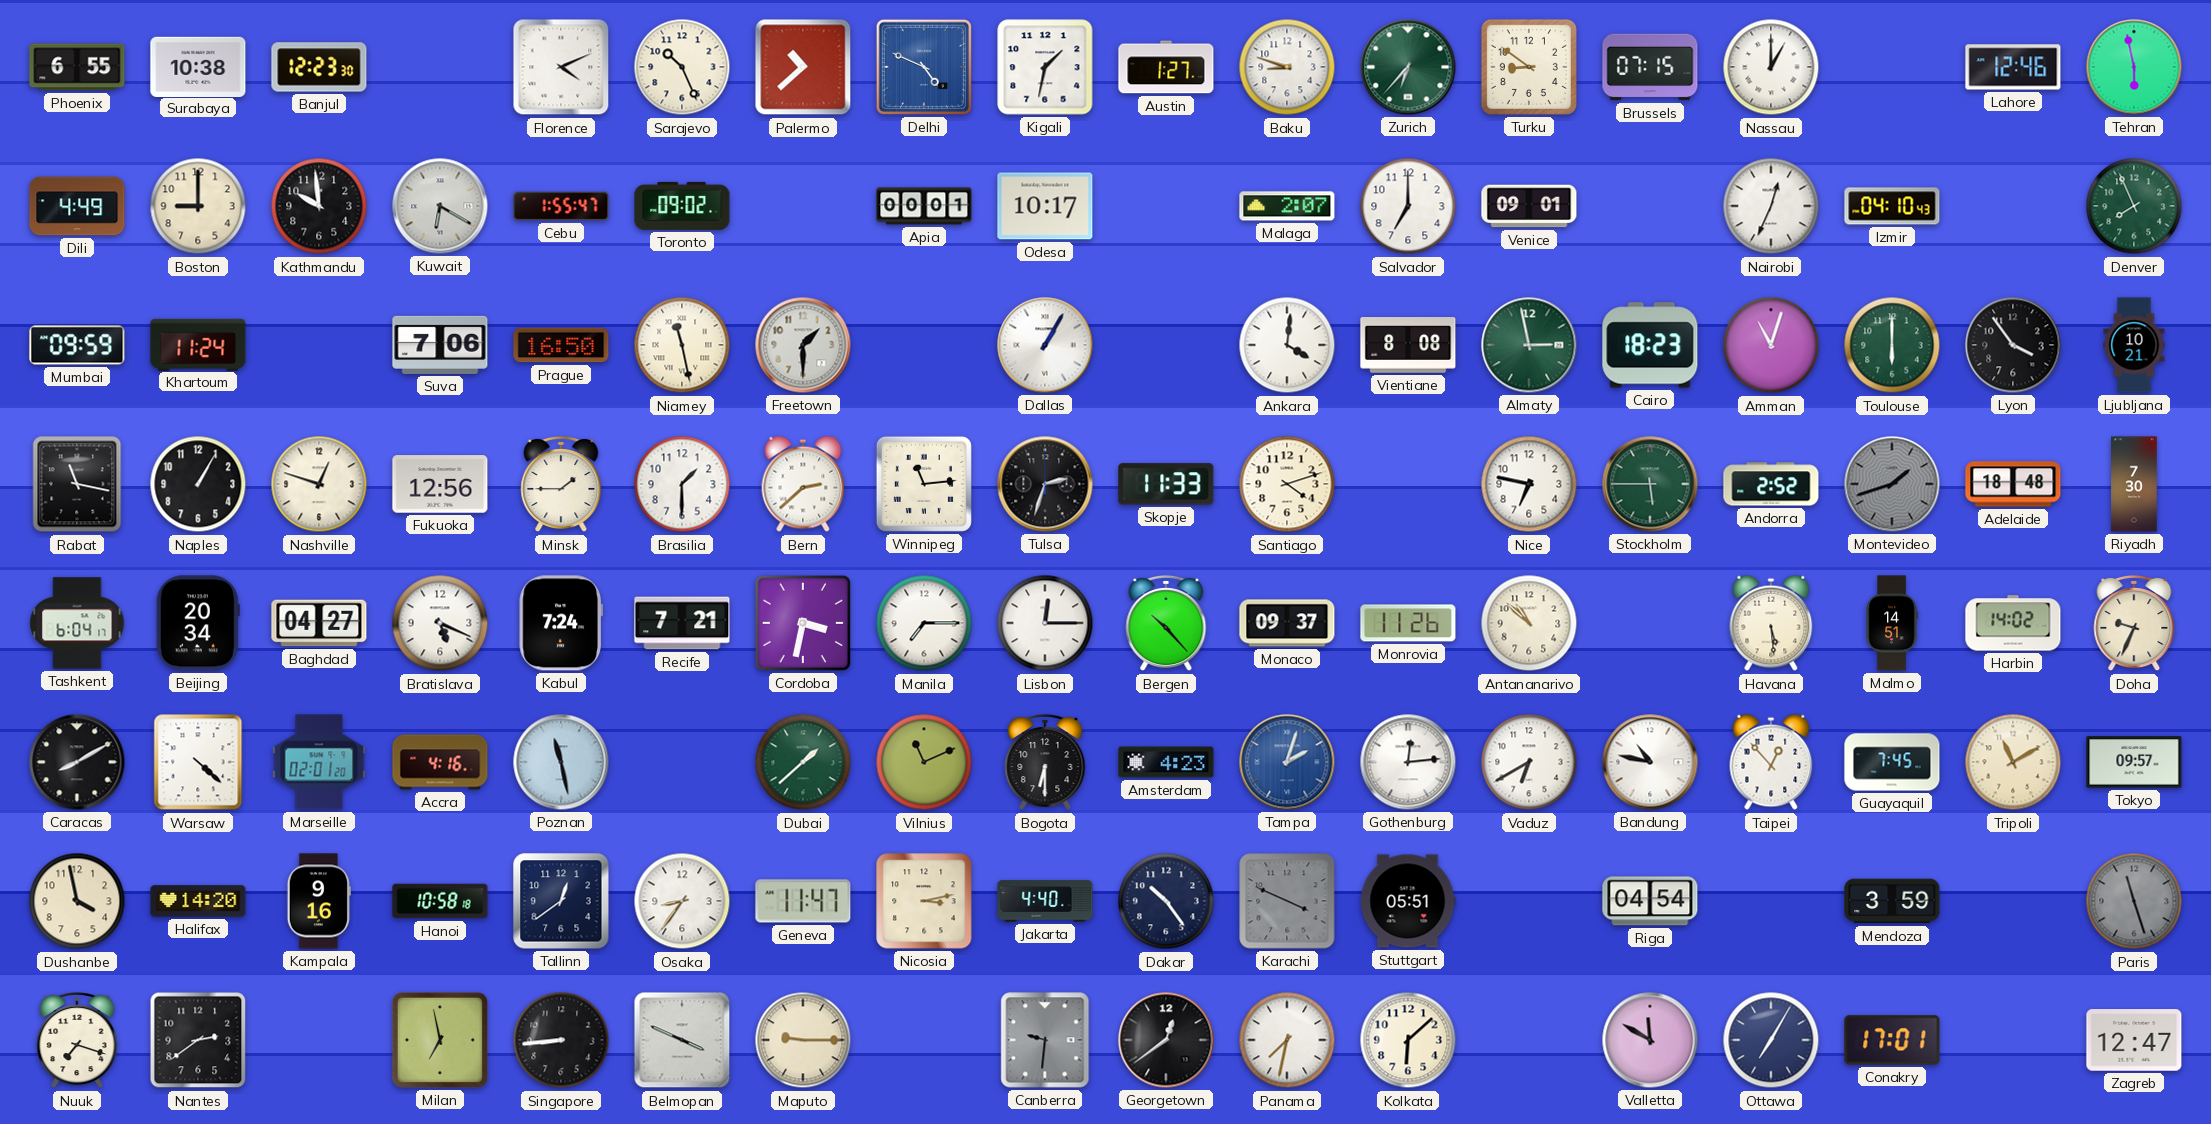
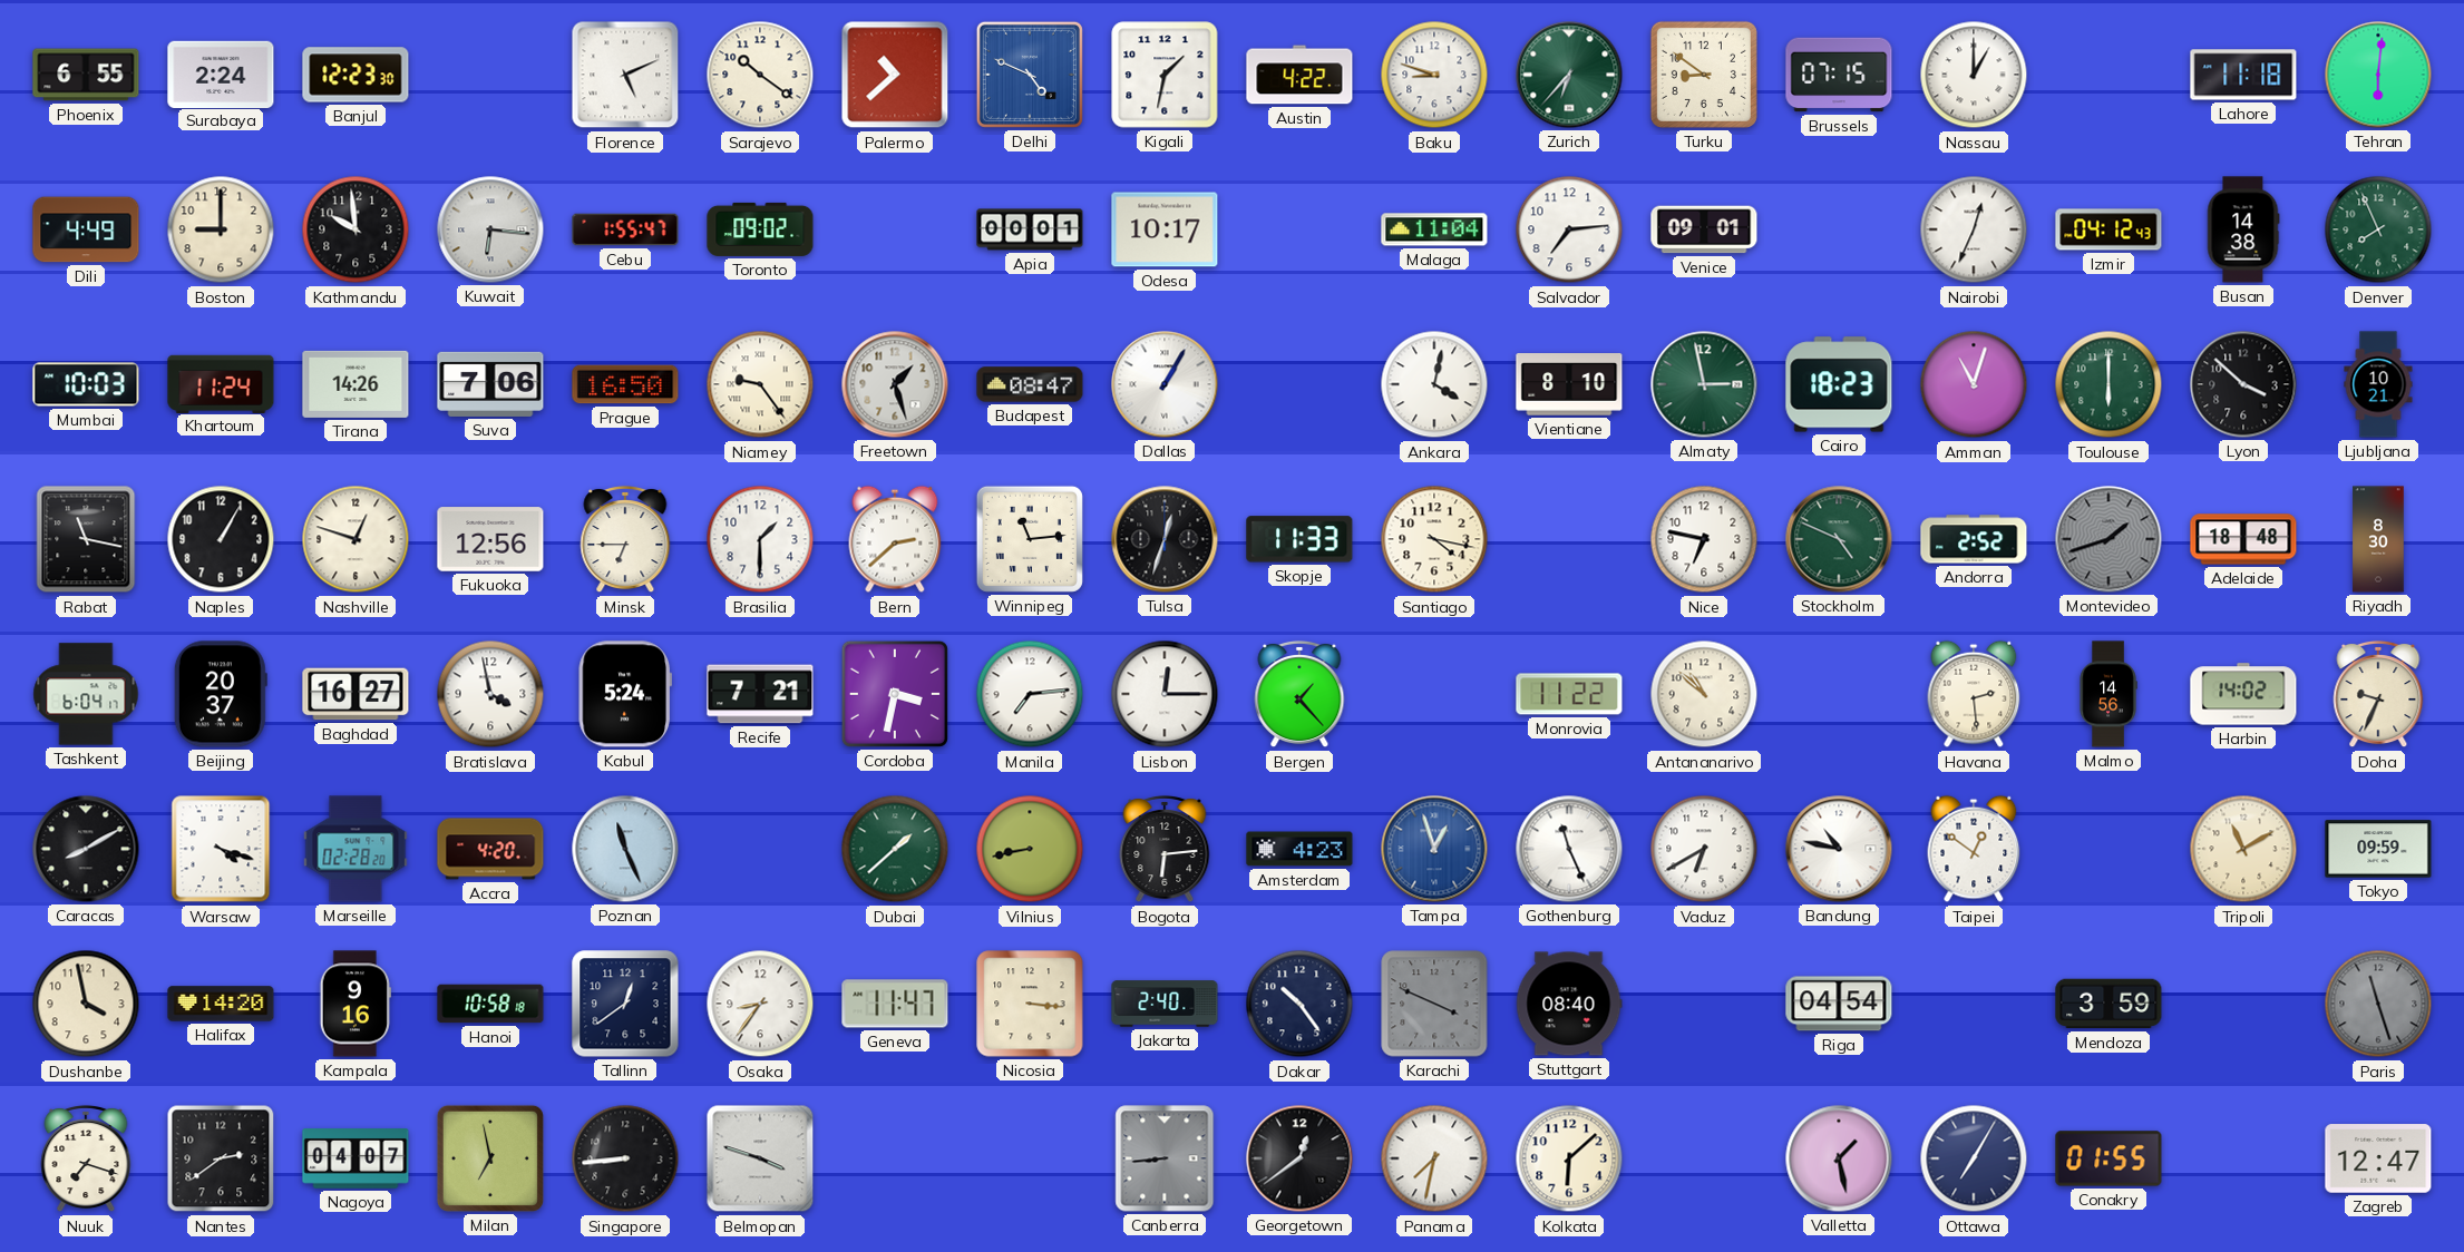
Surabaya: 10:38 -> 2:24 (221, 74)
Florence: 4:11 -> 5:11 (625, 75)
Sarajevo: 10:26 -> 10:21 (760, 75)
Austin: 1:27 -> 4:22 (1299, 75)
Lahore: 12:46 -> 11:18 (2243, 75)
Tehran: 5:58 -> 6:01 (2378, 75)
Kuwait: 6:20 -> 6:16 (490, 229)
Malaga: 2:07 -> 11:04 (1434, 229)
Salvador: 7:00 -> 7:14 (1569, 229)
Izmir: 04:10 -> 04:12 (2108, 229)
Busan: none -> 14:38 (2243, 229)
Mumbai: 09:59 -> 10:03 (86, 384)
Tirana: none -> 14:26 (356, 384)
Niamey: 11:28 -> 9:24 (760, 384)
Freetown: 1:30 -> 1:27 (895, 384)
Budapest: none -> 08:47 (1030, 384)
Ankara: 4:01 -> 4:02 (1434, 384)
Vientiane: 8:08 -> 8:10 (1569, 385)
Lyon: 3:54 -> 3:52 (2243, 384)
Minsk: 1:45 -> 6:45 (625, 539)
Tulsa: 2:33 -> 12:33 (1165, 539)
Santiago: 4:12 -> 4:17 (1434, 539)
Stockholm: 5:45 -> 4:49 (1839, 539)
Riyadh: 7:30 -> 8:30 (2378, 539)
Beijing: 20:34 -> 20:37 (221, 694)
Baghdad: 04:27 -> 16:27 (356, 694)
Bratislava: 5:19 -> 3:58 (490, 694)
Kabul: 7:24 -> 5:24 (625, 694)
Manila: 7:15 -> 7:14 (1030, 694)
Bergen: 10:23 -> 1:23 (1299, 694)
Monaco: 09:37 -> none (1287, 623)
Monrovia: 11:26 -> 11:22 (1569, 694)
Havana: 5:29 -> 2:29 (1974, 694)
Malmo: 14:51 -> 14:56 (2108, 694)
Warsaw: 4:22 -> 4:18 (221, 849)
Marseille: 02:01 -> 02:28 (356, 849)
Accra: 4:16 -> 4:20 (490, 849)
Poznan: 11:28 -> 11:26 (625, 849)
Vilnius: 11:11 -> 8:43 (1030, 849)
Bogota: 6:30 -> 6:14 (1165, 849)
Tampa: 2:03 -> 12:57 (1434, 849)
Gothenburg: 12:14 -> 11:26 (1569, 849)
Taipei: 12:53 -> 12:51 (1974, 849)
Guayaquil: 7:45 -> none (1892, 762)
Tokyo: 09:57 -> 09:59 (2378, 849)
Nicosia: 3:13 -> 3:16 (1030, 1004)
Jakarta: 4:40 -> 2:40 (1165, 1004)
Stuttgart: 05:51 -> 08:40 (1569, 1004)
Nagoya: none -> 04:07 (356, 1158)
Belmopan: 3:49 -> 3:48 (760, 1158)
Maputo: 9:15 -> none (803, 1040)
Canberra: 9:31 -> 8:44 (1165, 1158)
Valletta: 11:50 -> 1:28 (1839, 1158)
Conakry: 17:01 -> 01:55 (2108, 1158)
